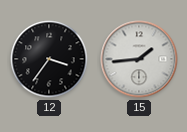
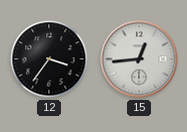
15: 1:44 -> 12:44 (139, 59)
